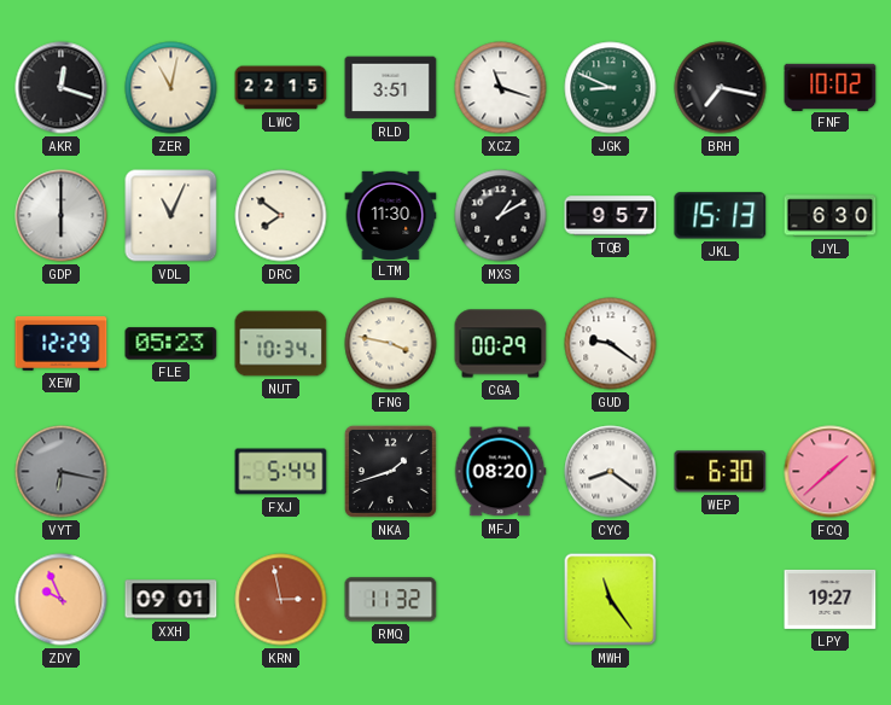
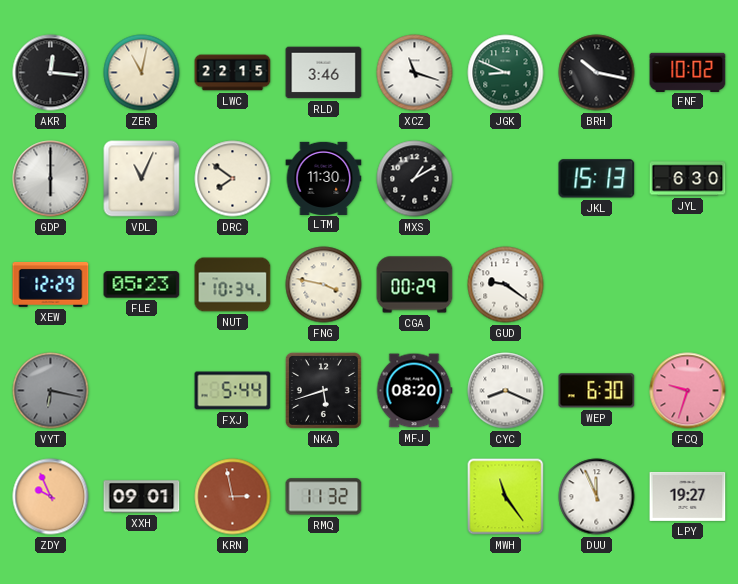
AKR: 12:18 -> 12:16 (51, 73)
RLD: 3:51 -> 3:46 (324, 73)
BRH: 7:17 -> 10:17 (597, 73)
TQB: 9:57 -> none (611, 216)
NKA: 1:42 -> 5:42 (323, 390)
CYC: 8:21 -> 8:19 (506, 391)
FCQ: 1:38 -> 9:33 (688, 391)
DUU: none -> 11:56 (597, 497)
